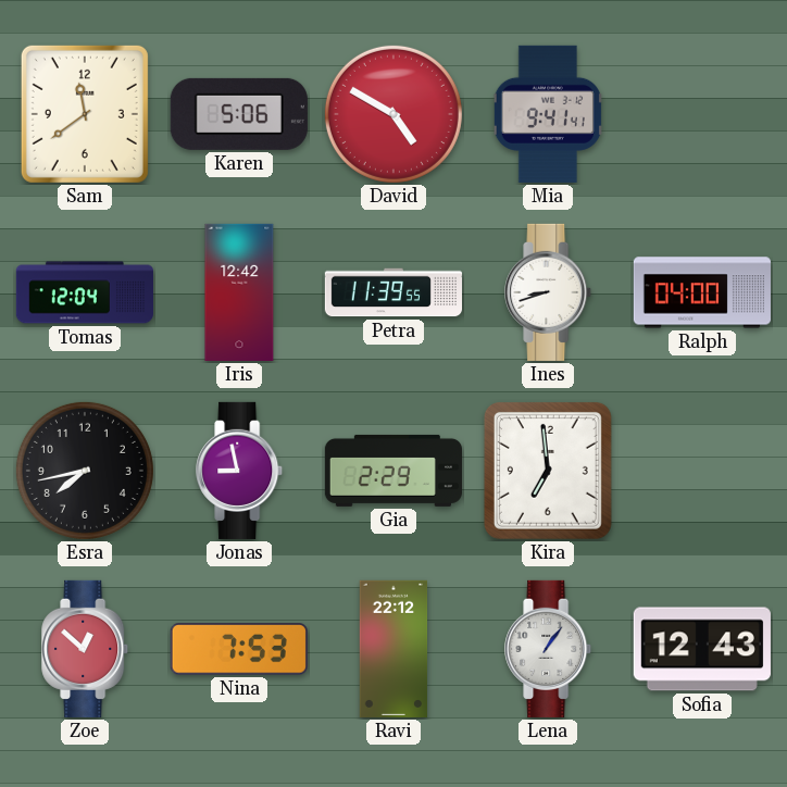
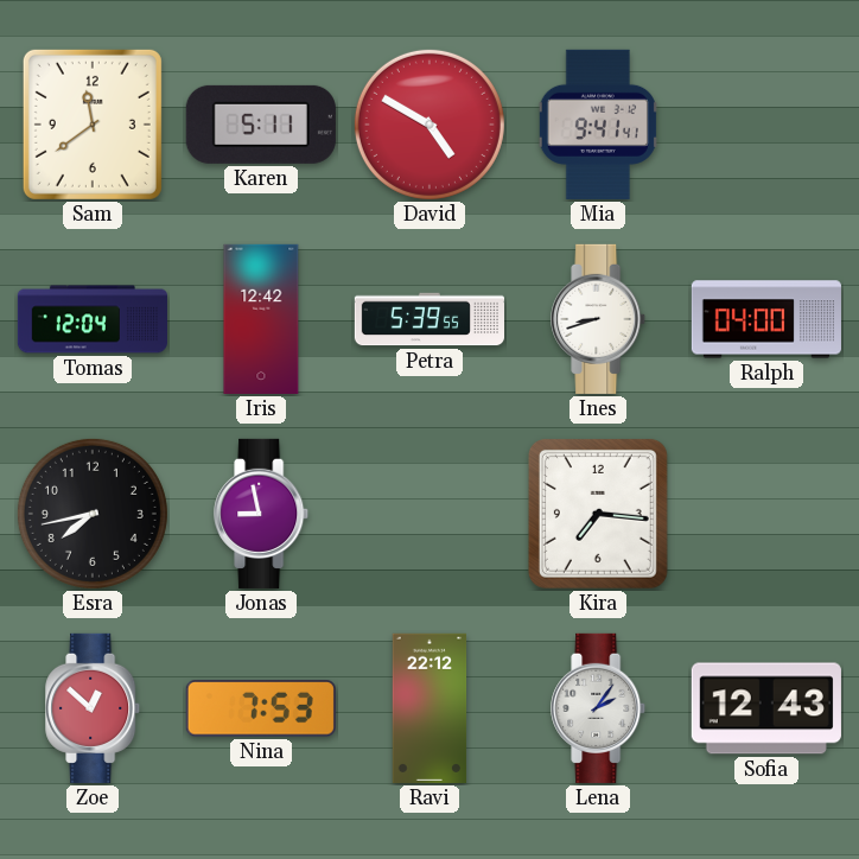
Karen: 5:06 -> 5:11 (261, 125)
Petra: 11:39 -> 5:39 (428, 319)
Gia: 2:29 -> none (393, 471)
Kira: 6:59 -> 7:16 (598, 514)
Lena: 1:06 -> 2:06 (599, 708)
